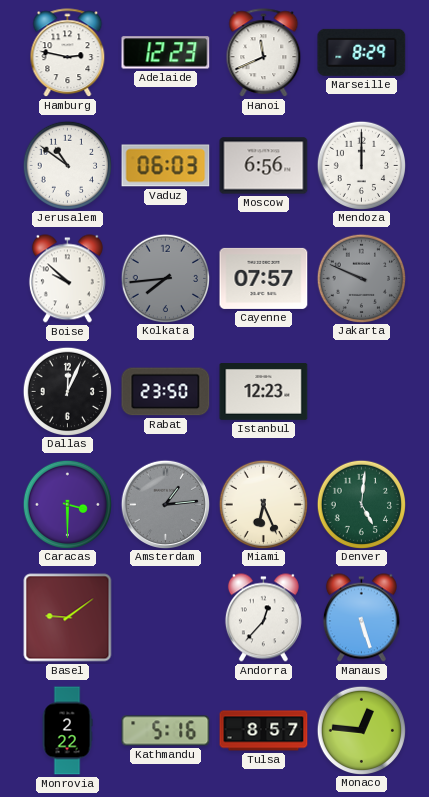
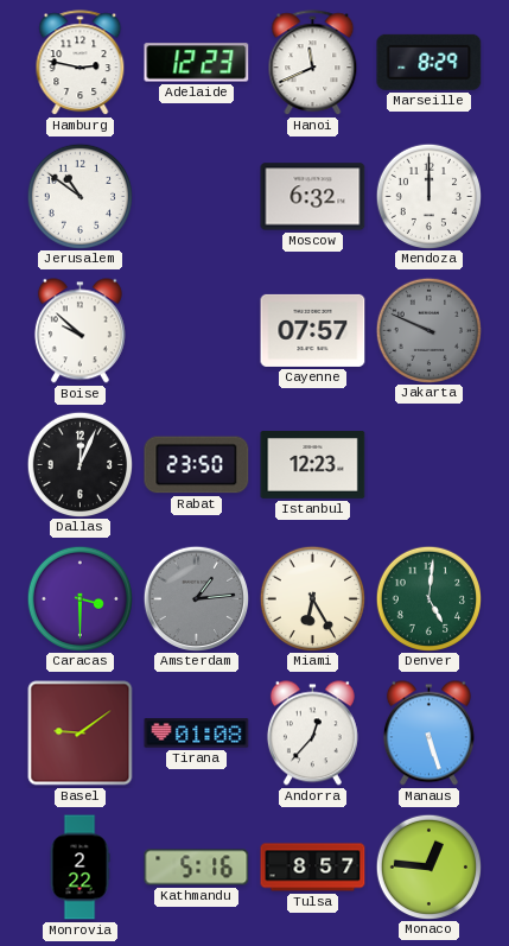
Vaduz: 06:03 -> none (166, 166)
Moscow: 6:56 -> 6:32 (313, 197)
Kolkata: 7:44 -> none (165, 278)
Miami: 6:26 -> 6:25 (312, 598)
Tirana: none -> 01:08 (197, 734)
